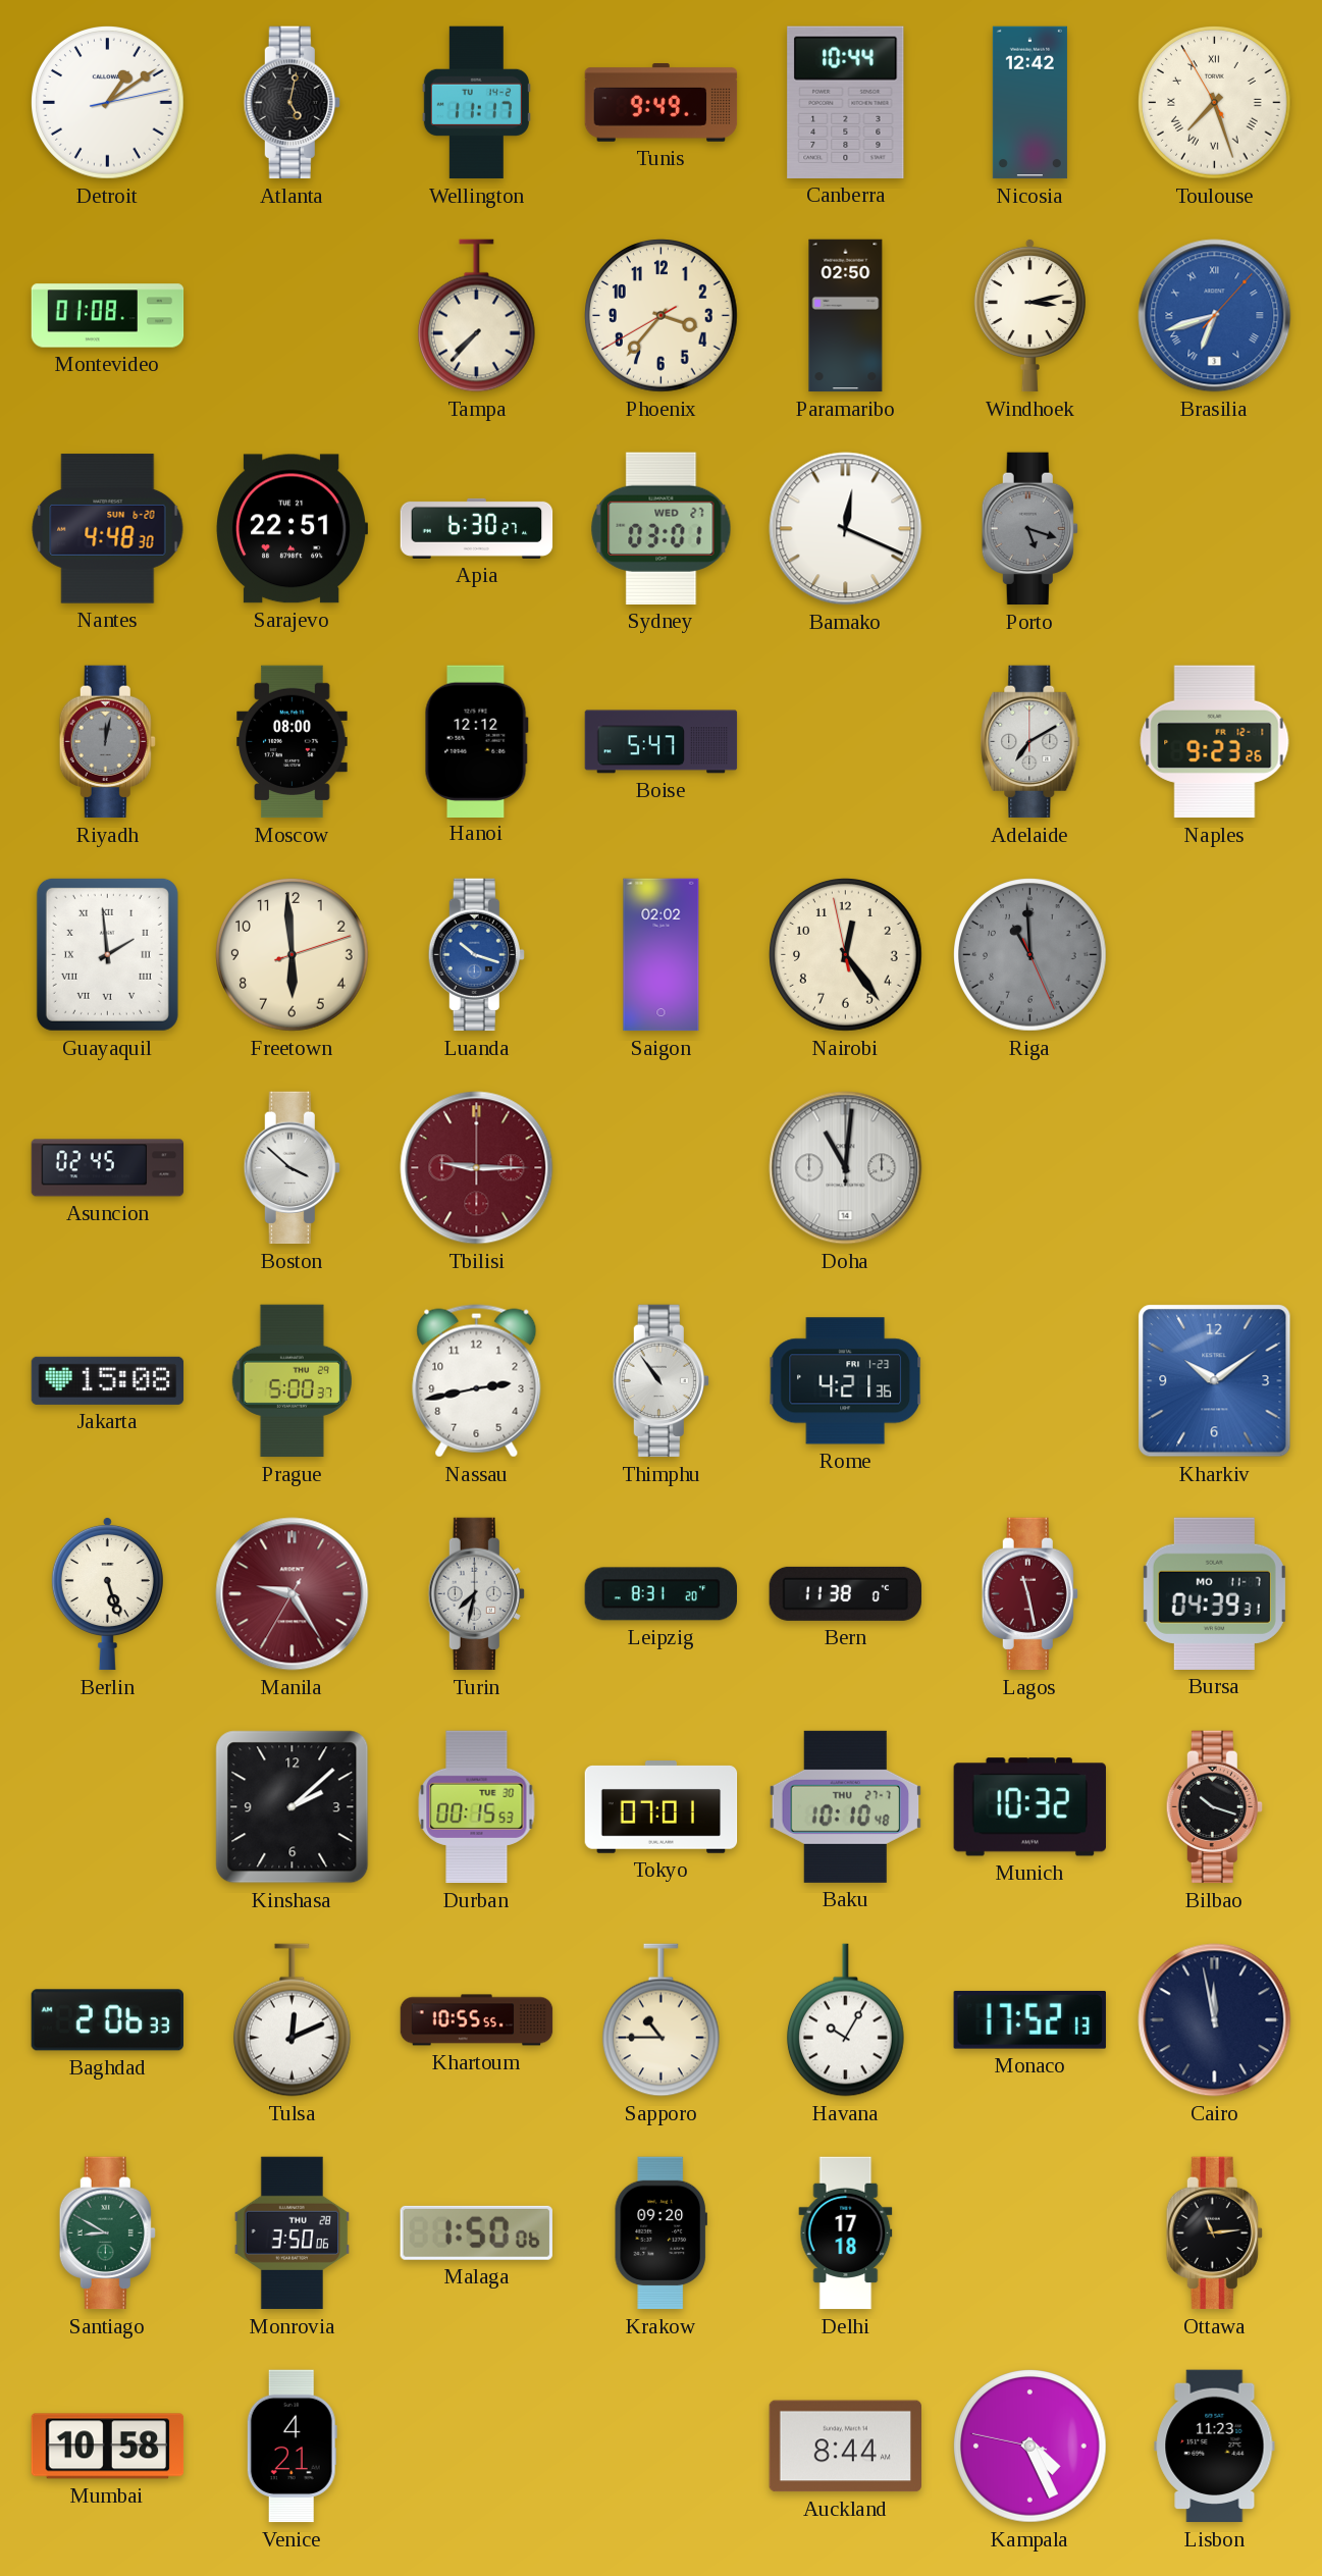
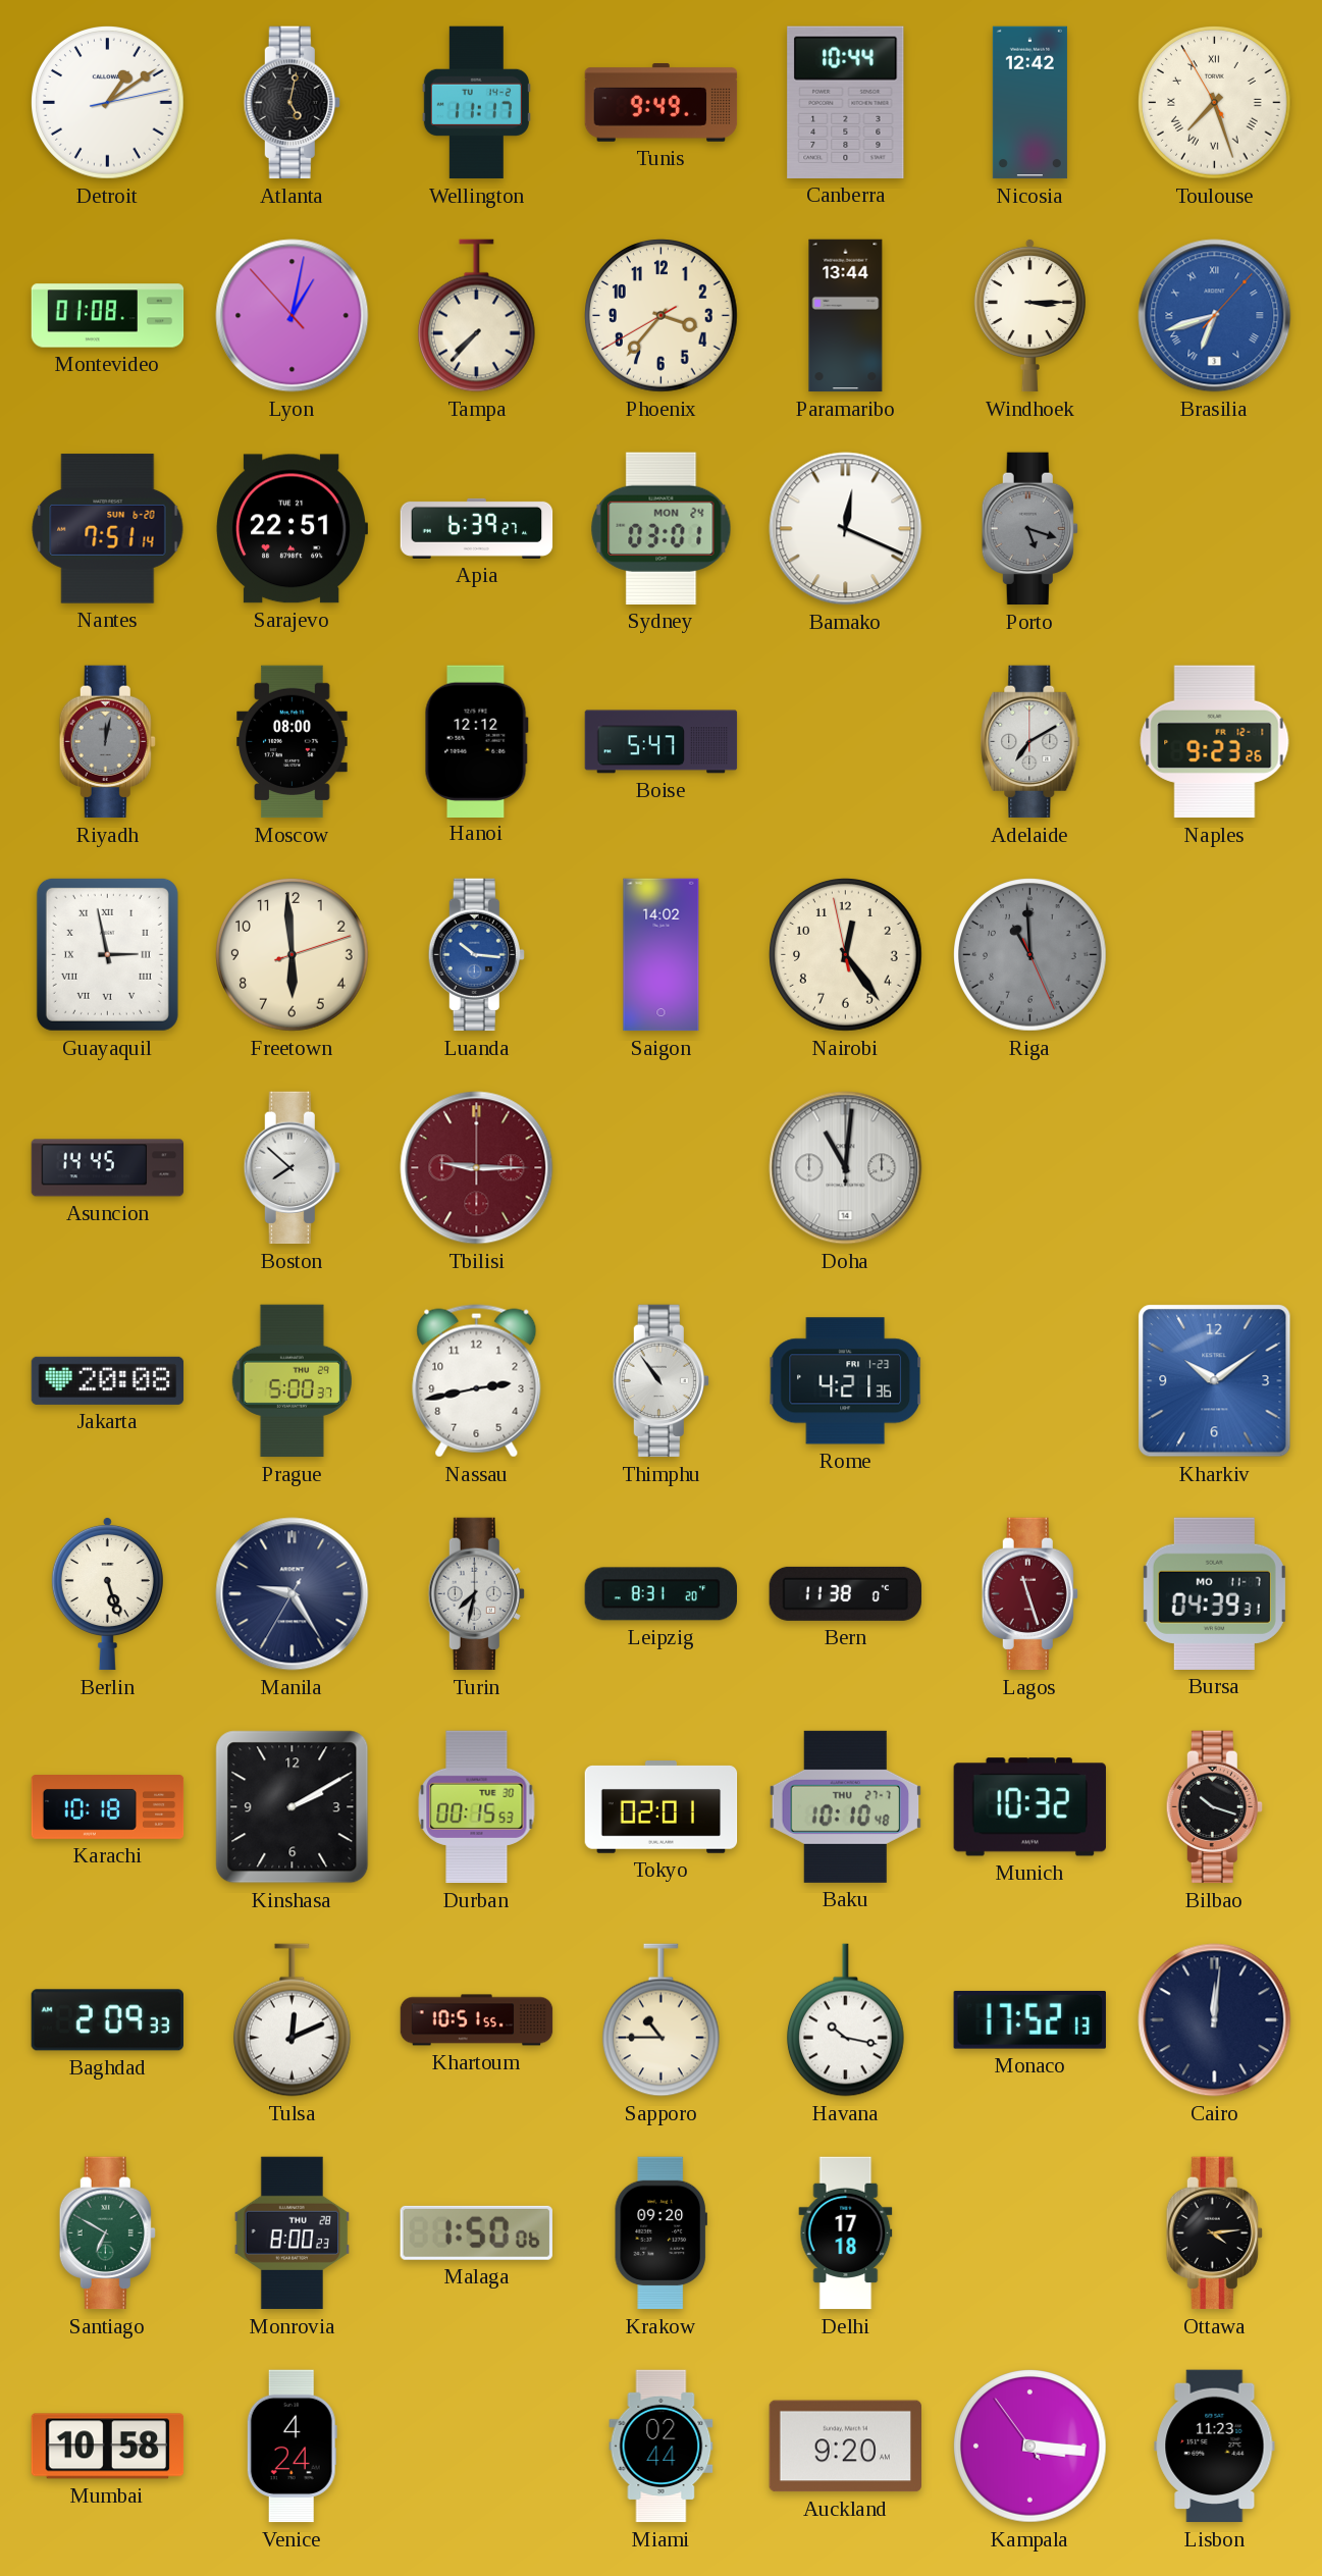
Lyon: none -> 1:01 (293, 316)
Paramaribo: 02:50 -> 13:44 (846, 316)
Windhoek: 3:13 -> 3:15 (1029, 315)
Nantes: 4:48 -> 7:51 (108, 529)
Apia: 6:30 -> 6:39 (477, 528)
Sydney date: WED 27 -> MON 24 (662, 528)
Guayaquil: 1:59 -> 2:58 (107, 954)
Luanda: 10:18 -> 10:16 (476, 955)
Saigon: 02:02 -> 14:02 (662, 955)
Asuncion: 02:45 -> 14:45 (108, 1168)
Boston: 3:52 -> 7:52 (292, 1168)
Jakarta: 15:08 -> 20:08 (108, 1380)
Manila dial: burgundy -> navy (293, 1594)
Lagos: 11:28 -> 11:27 (1029, 1594)
Karachi: none -> 10:18 (108, 1807)
Kinshasa: 2:08 -> 2:10 (293, 1807)
Tokyo: 07:01 -> 02:01 (662, 1807)
Baghdad: 2:06 -> 2:09 (107, 2020)
Khartoum: 10:55 -> 10:51 (477, 2020)
Havana: 10:05 -> 10:17 (845, 2020)
Cairo: 11:58 -> 12:01 (1215, 2020)
Santiago: 8:50 -> 6:50 (107, 2233)
Monrovia: 3:50 -> 8:00 (292, 2233)
Ottawa: 11:14 -> 4:14 (1214, 2233)
Venice: 4:21 -> 4:24 (292, 2447)
Miami: none -> 02:44 (662, 2447)
Auckland: 8:44 -> 9:20 (845, 2447)
Kampala: 4:25 -> 3:15 (1030, 2447)
